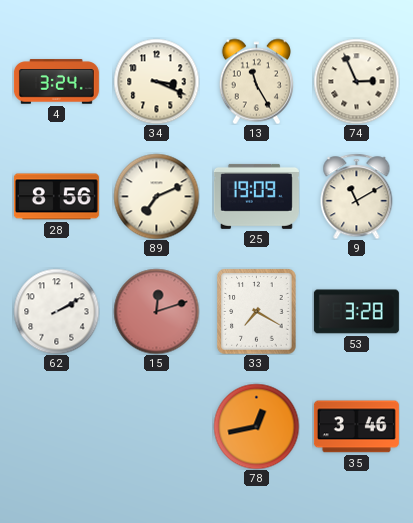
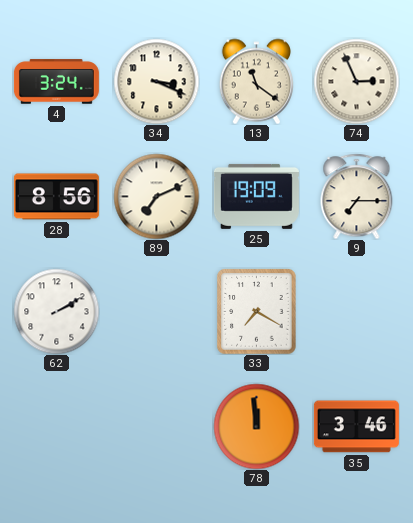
13: 11:25 -> 11:21 (256, 81)
9: 11:10 -> 7:15 (357, 196)
15: 12:12 -> none (156, 311)
53: 3:28 -> none (356, 312)
78: 12:43 -> 11:59 (256, 426)
